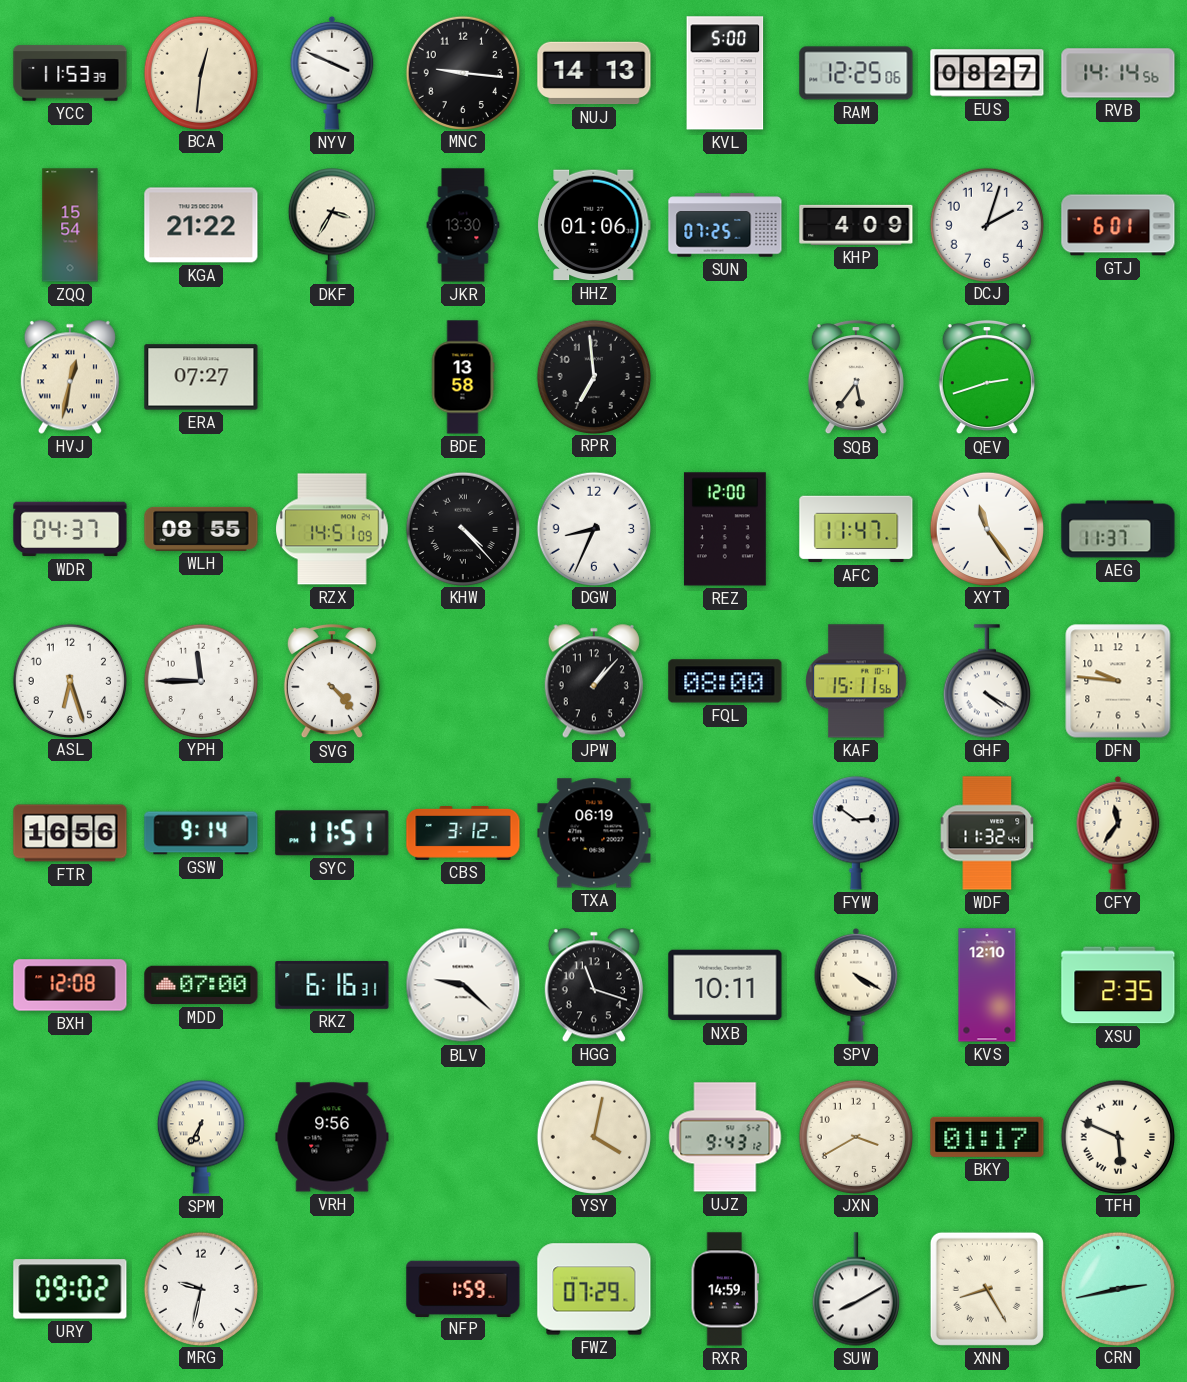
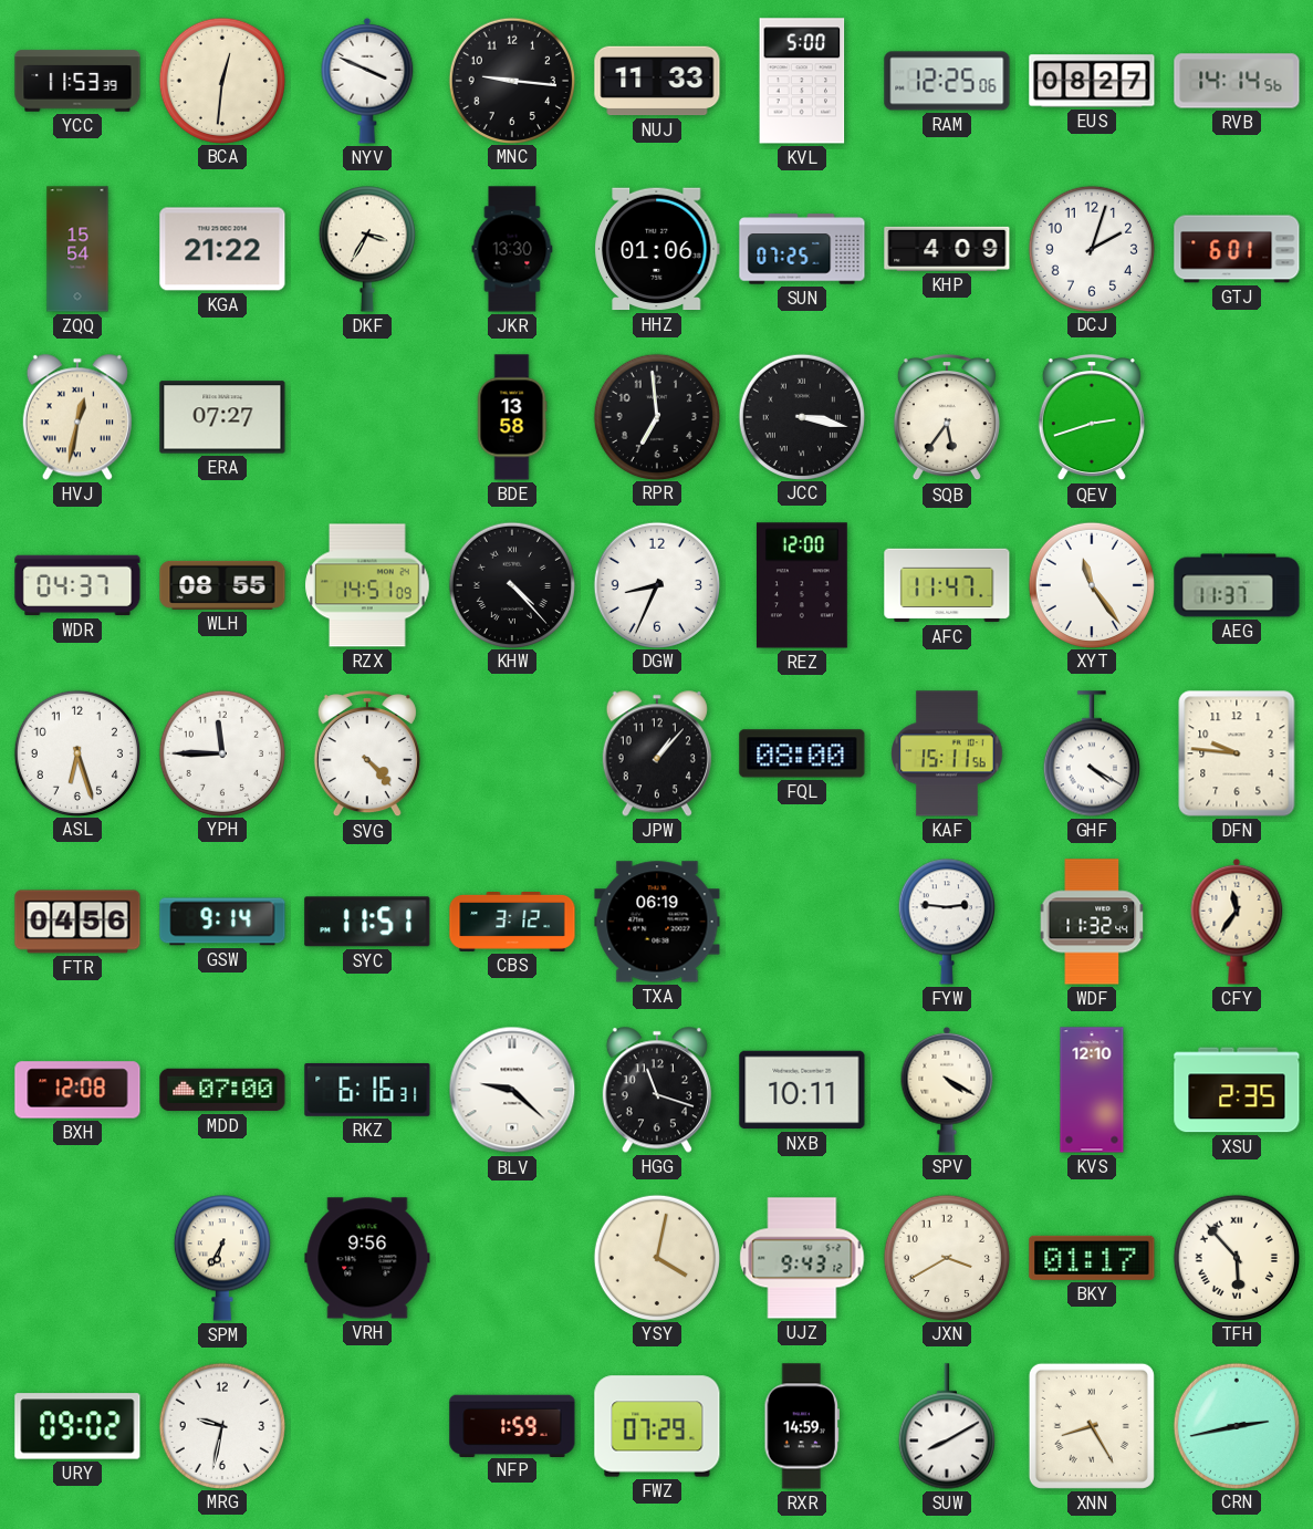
NUJ: 14:13 -> 11:33 (657, 81)
JCC: none -> 3:17 (801, 416)
FTR: 16:56 -> 04:56 (77, 922)
FYW: 2:51 -> 2:46 (947, 922)
TFH: 5:49 -> 5:53 (1236, 1257)
